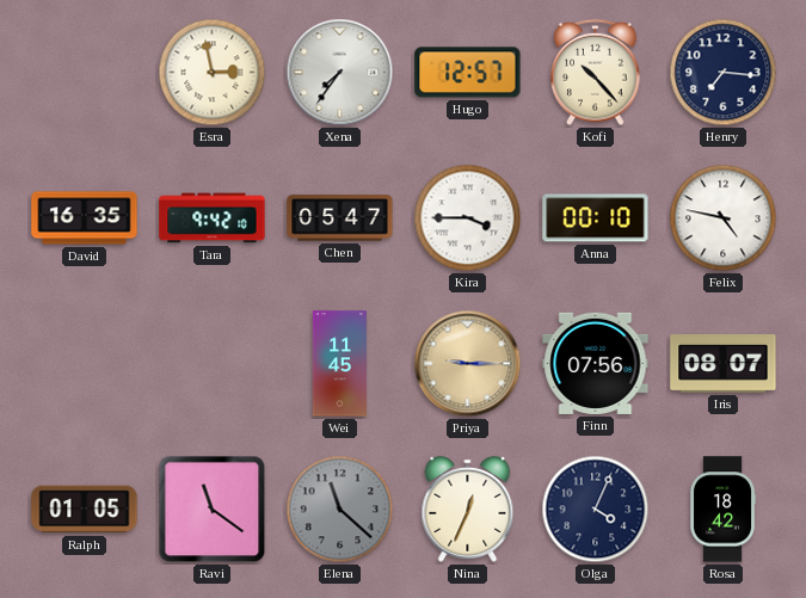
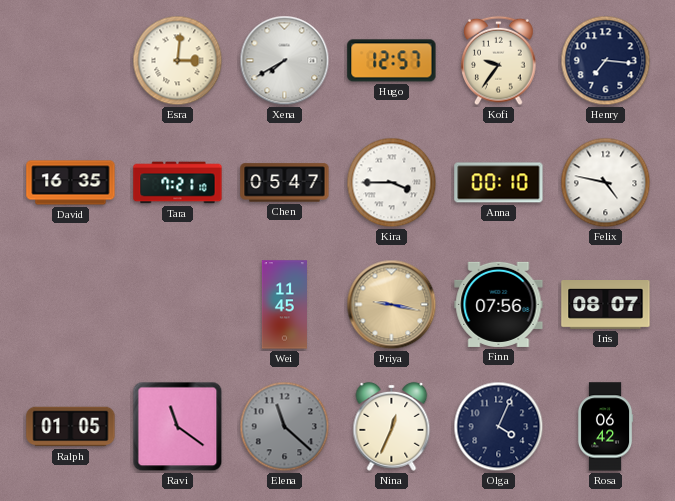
Esra: 2:58 -> 3:01 (178, 61)
Xena: 7:36 -> 7:40 (285, 61)
Kofi: 10:23 -> 9:36 (499, 61)
Tara: 9:42 -> 7:21 (178, 183)
Priya: 9:15 -> 9:17 (392, 305)
Rosa: 18:42 -> 06:42 (605, 427)
